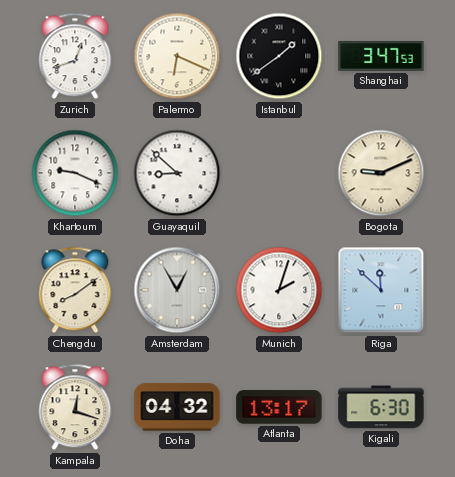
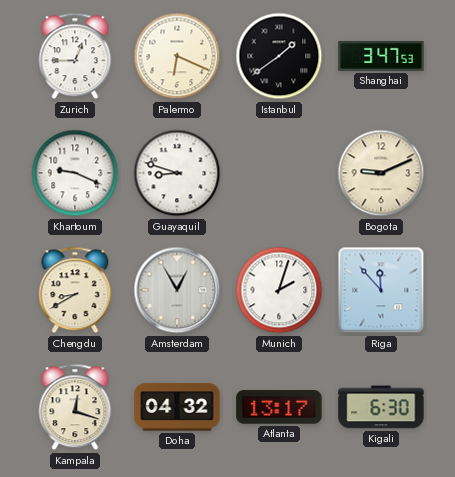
Zurich: 12:42 -> 12:45 (75, 56)
Guayaquil: 8:52 -> 8:48 (177, 173)
Chengdu: 8:09 -> 8:40 (75, 290)
Riga: 11:52 -> 11:53 (381, 290)
